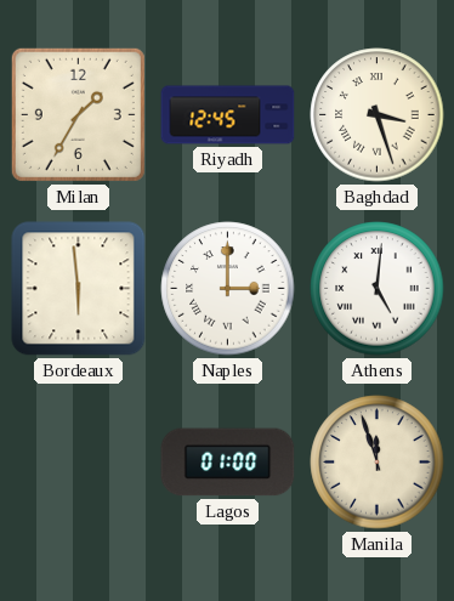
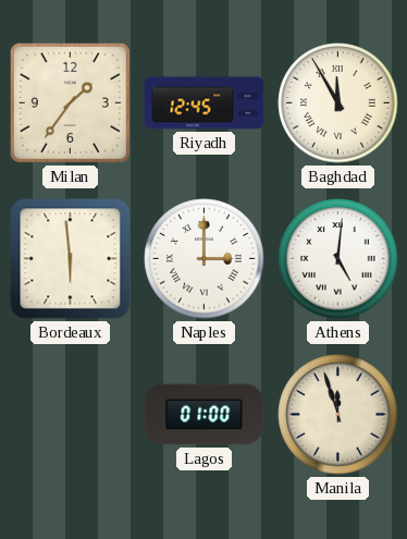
Milan: 1:35 -> 1:36 (70, 102)
Baghdad: 3:27 -> 11:55 (338, 103)
